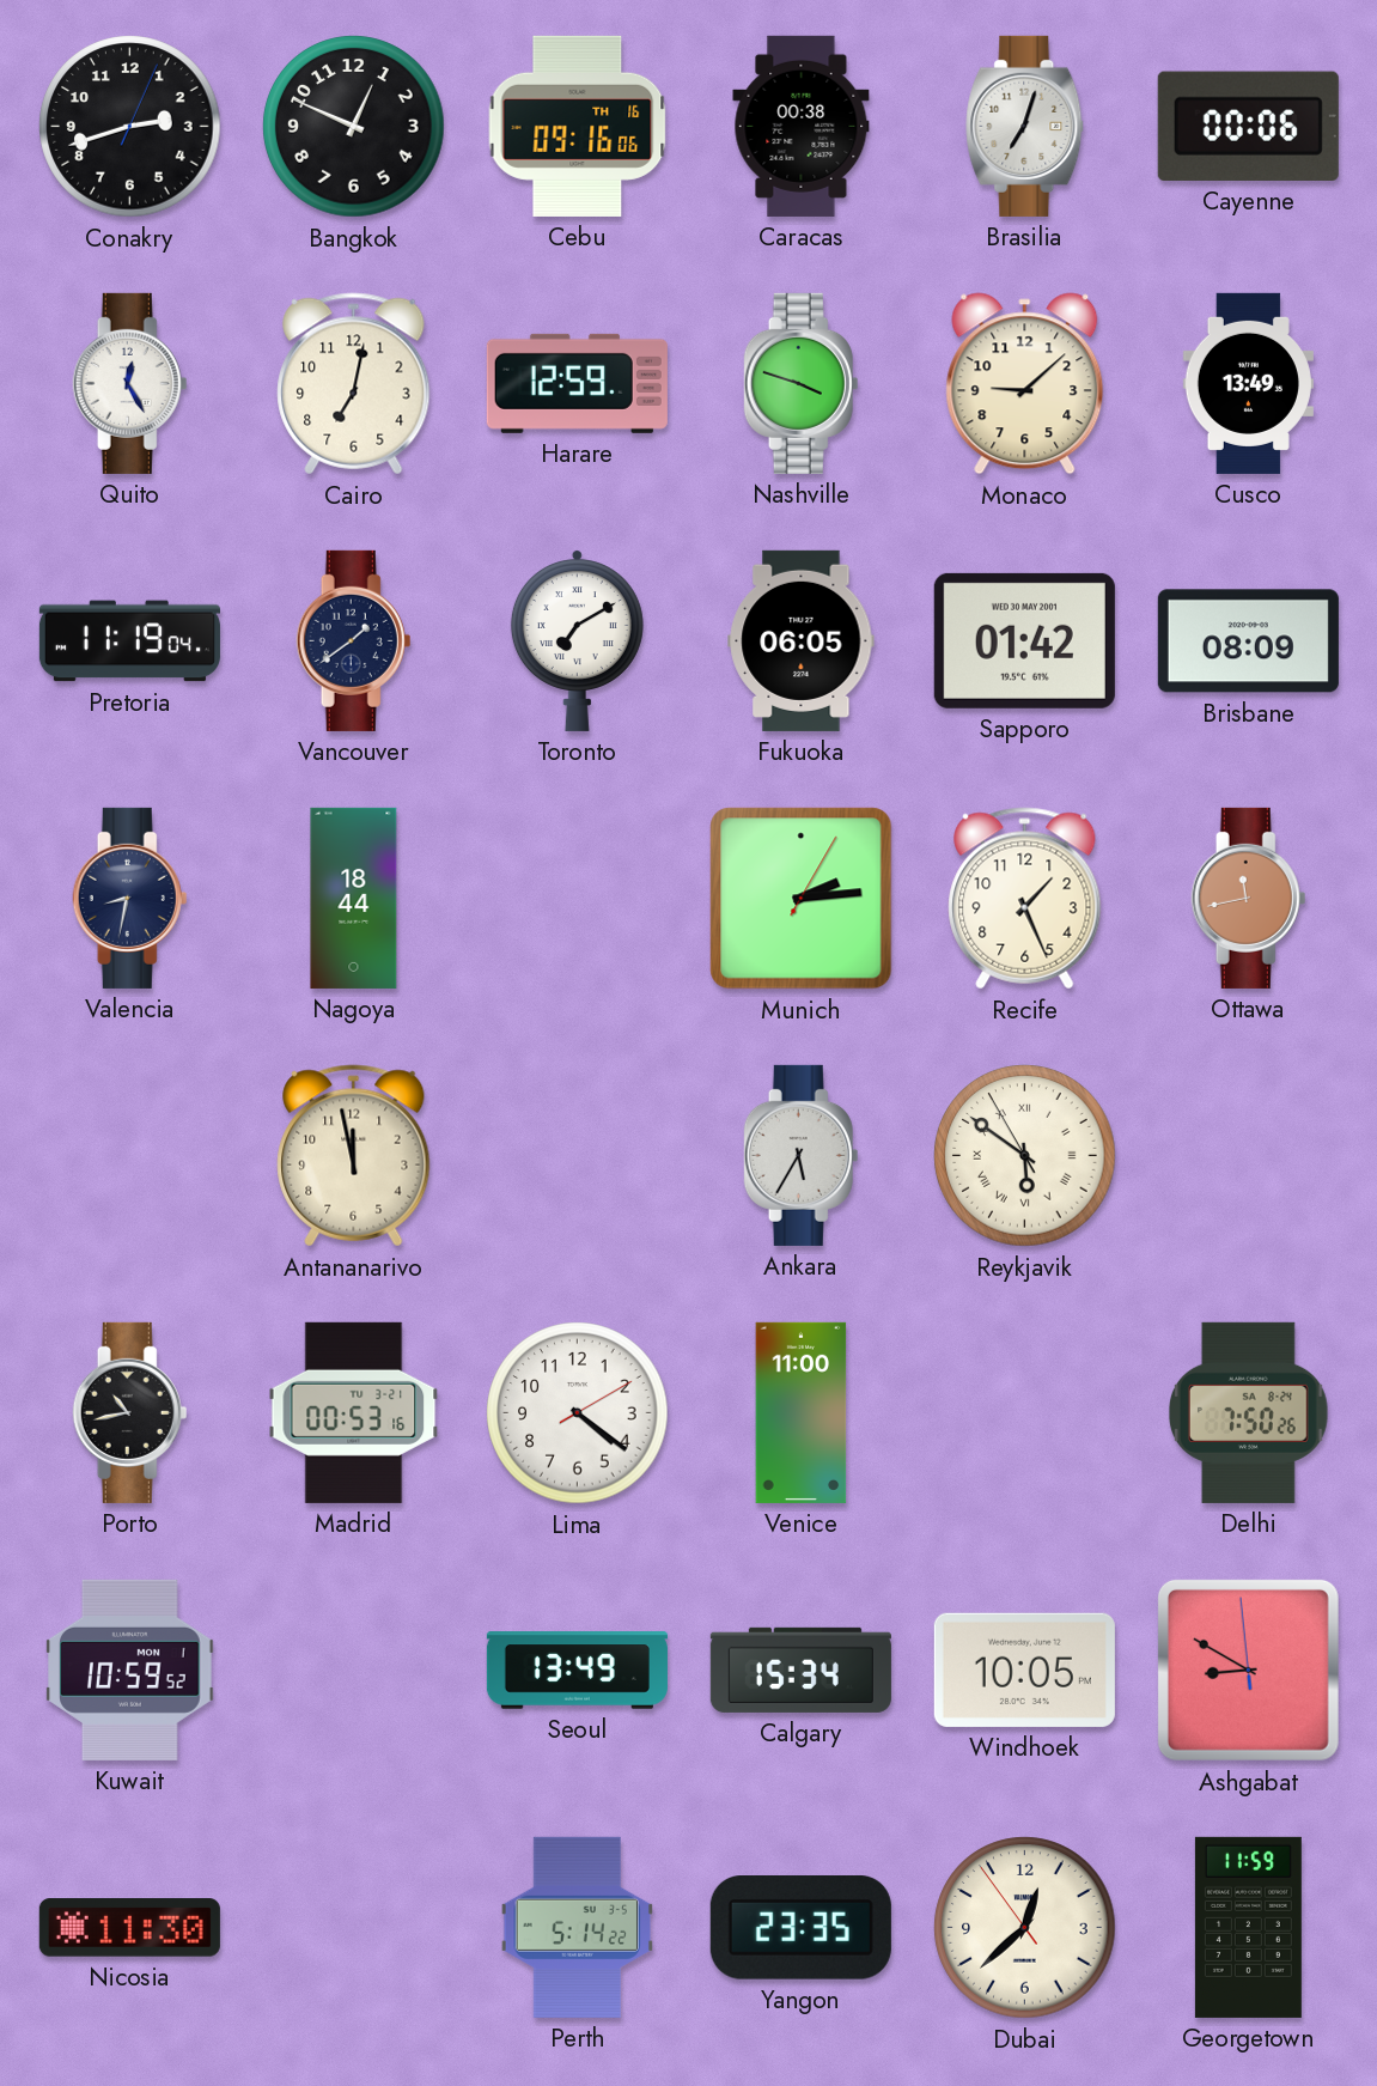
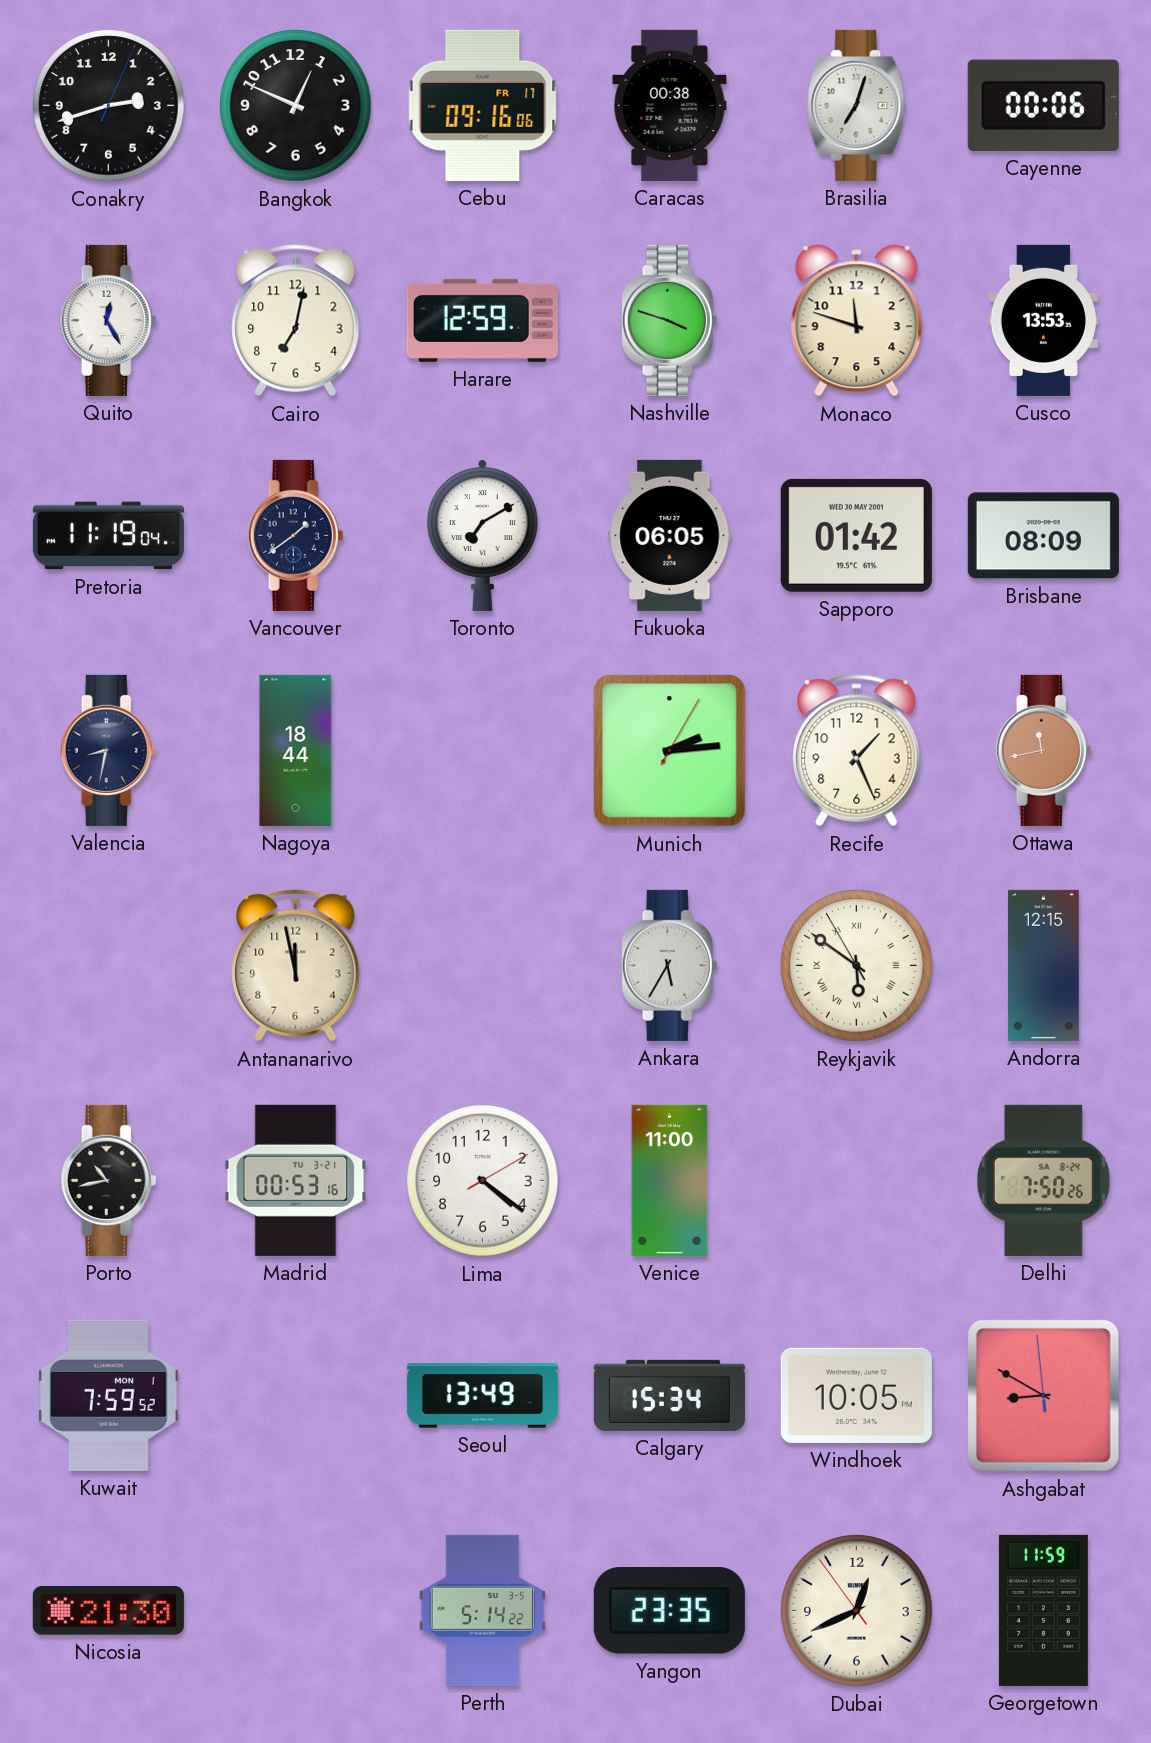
Cebu date: TH 16 -> FR 17 (483, 105)
Monaco: 9:08 -> 11:48 (857, 321)
Cusco: 13:49 -> 13:53 (1043, 320)
Andorra: none -> 12:15 (1043, 965)
Kuwait: 10:59 -> 7:59 (109, 1395)
Nicosia: 11:30 -> 21:30 (108, 1611)
Dubai: 12:37 -> 12:40 (857, 1611)
